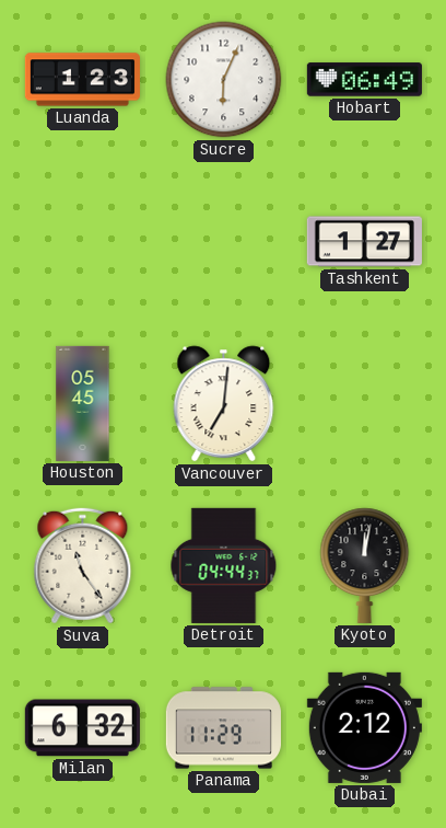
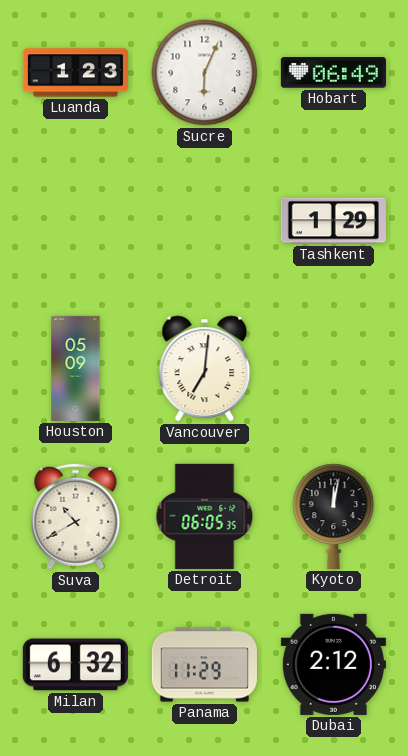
Tashkent: 1:27 -> 1:29 (333, 221)
Houston: 05:45 -> 05:09 (76, 368)
Suva: 11:24 -> 10:40 (76, 517)
Detroit: 04:44 -> 06:05 (205, 516)
